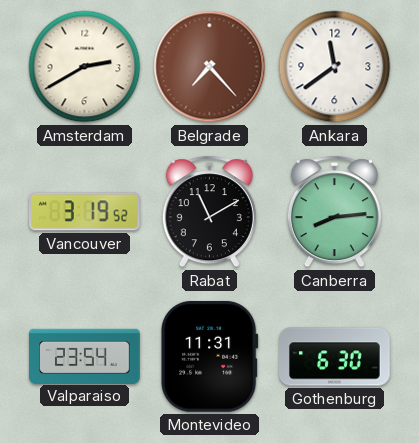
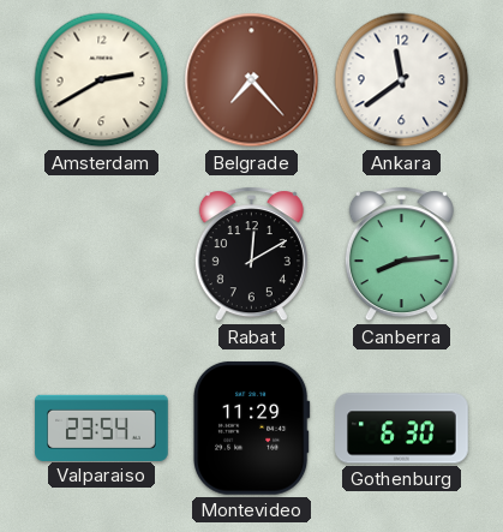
Vancouver: 3:19 -> none (85, 212)
Rabat: 11:10 -> 12:10 (251, 255)
Montevideo: 11:31 -> 11:29 (252, 428)
